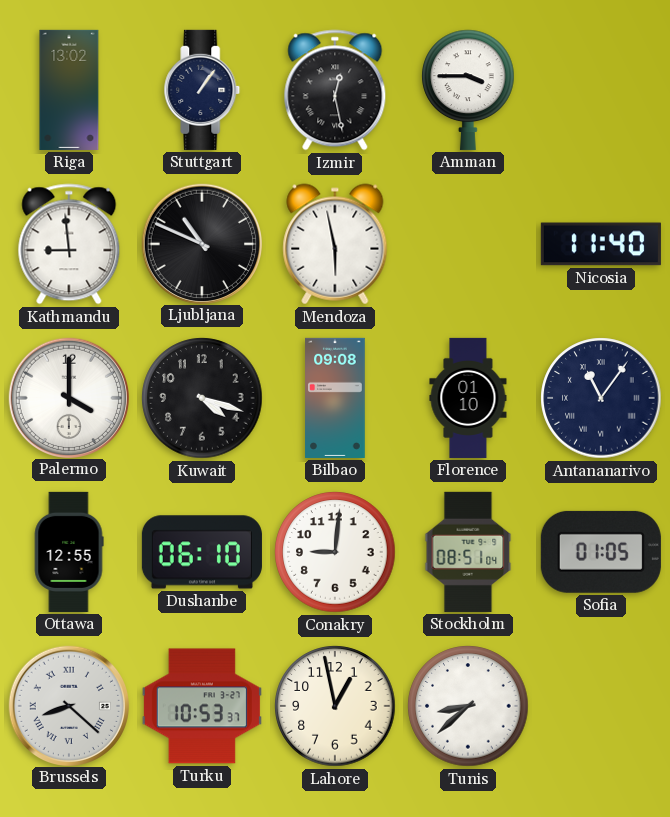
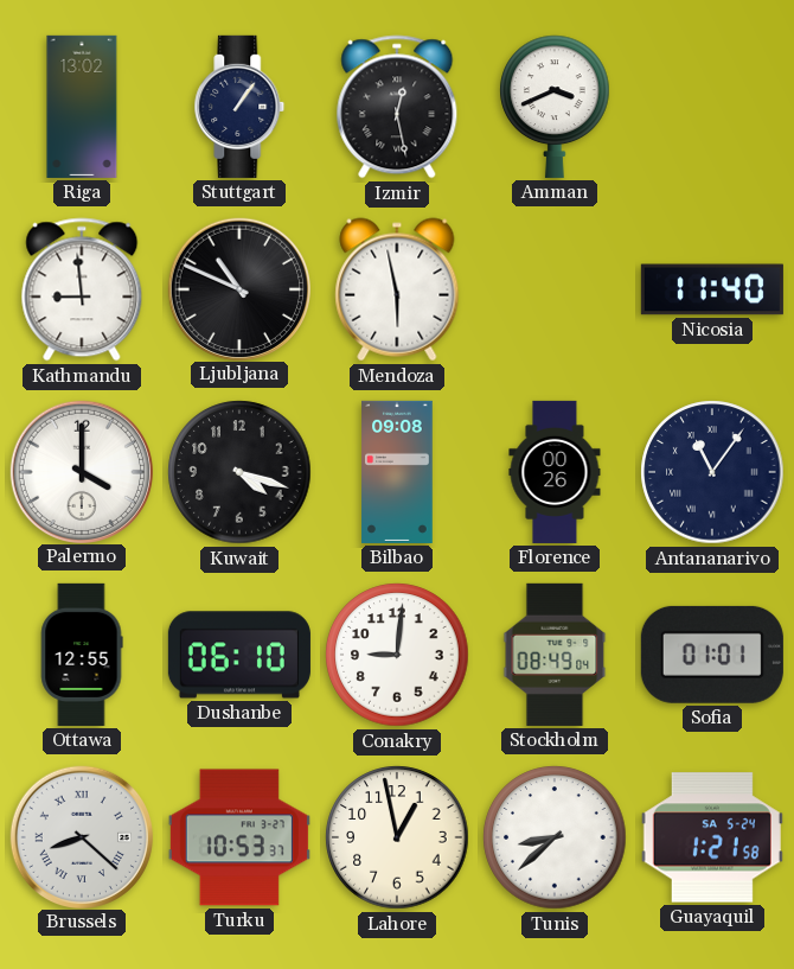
Amman: 3:45 -> 3:41 (555, 107)
Florence: 01:10 -> 00:26 (555, 472)
Stockholm: 08:51 -> 08:49 (555, 655)
Sofia: 01:05 -> 01:01 (712, 655)
Guayaquil: none -> 1:21 (712, 837)
